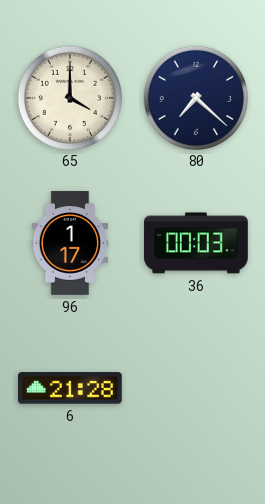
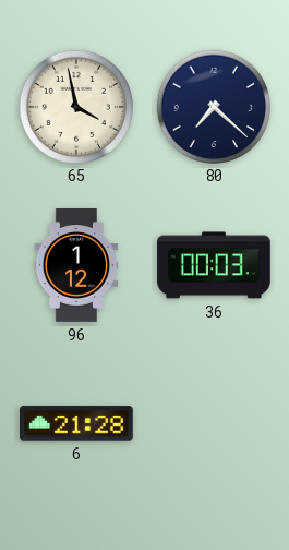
65: 4:00 -> 3:58 (75, 106)
96: 1:17 -> 1:12 (76, 265)
